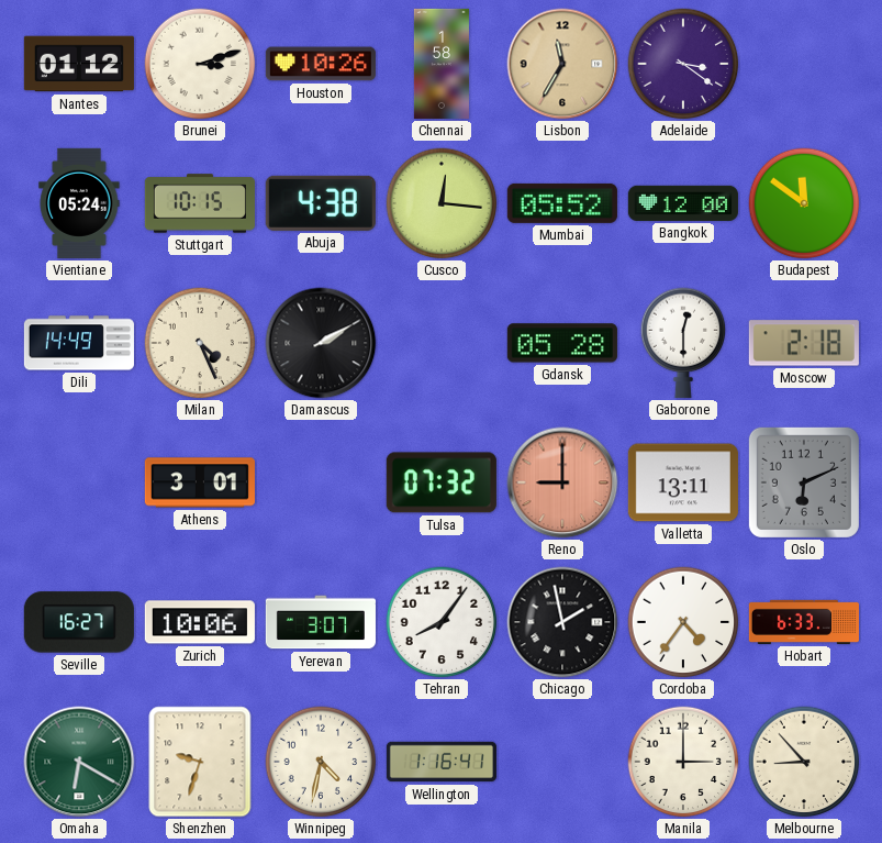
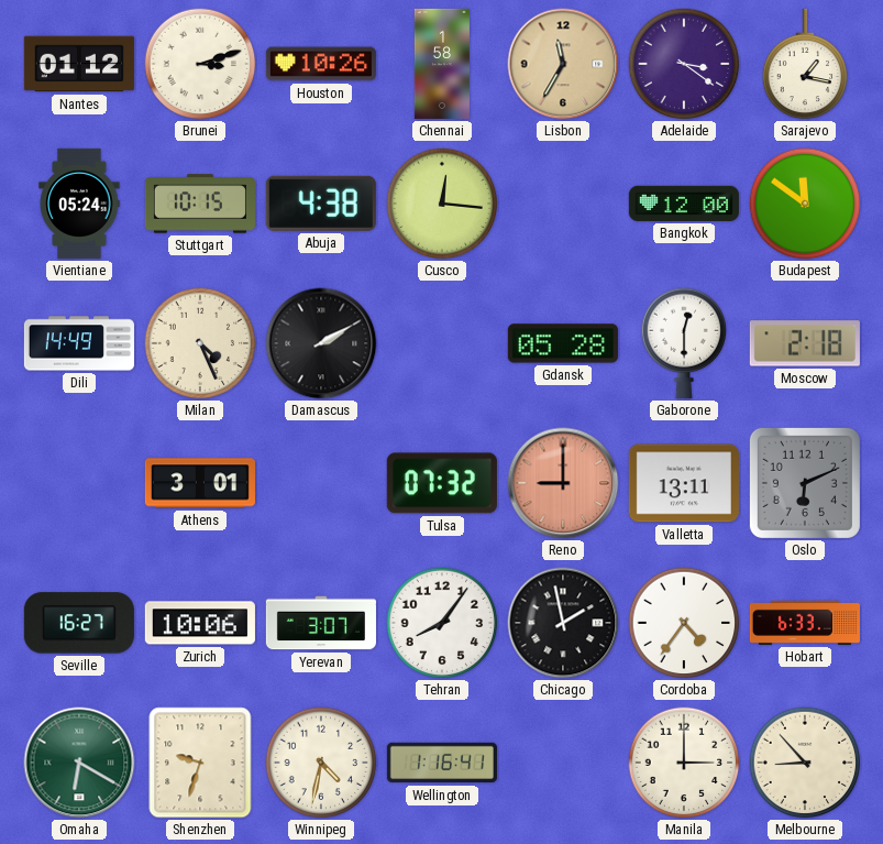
Sarajevo: none -> 1:17 (805, 64)
Mumbai: 05:52 -> none (562, 203)
